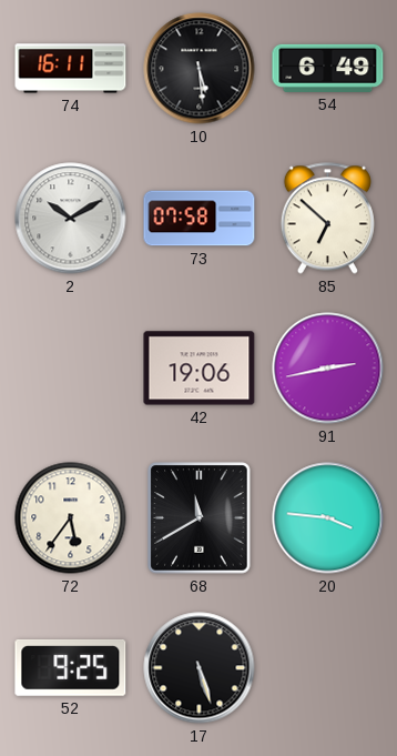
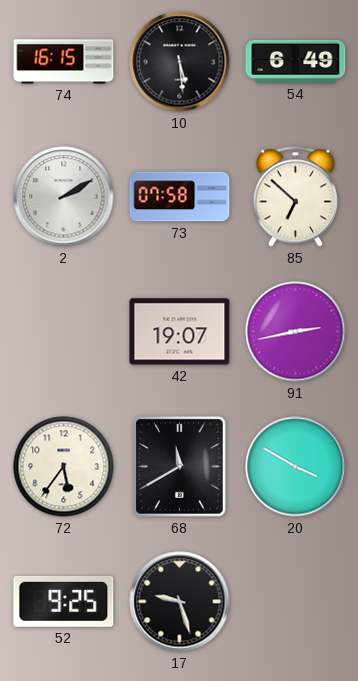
74: 16:11 -> 16:15 (64, 62)
2: 10:10 -> 2:10 (64, 197)
42: 19:06 -> 19:07 (180, 332)
20: 3:46 -> 3:50 (296, 467)
17: 5:27 -> 9:27 (180, 602)
